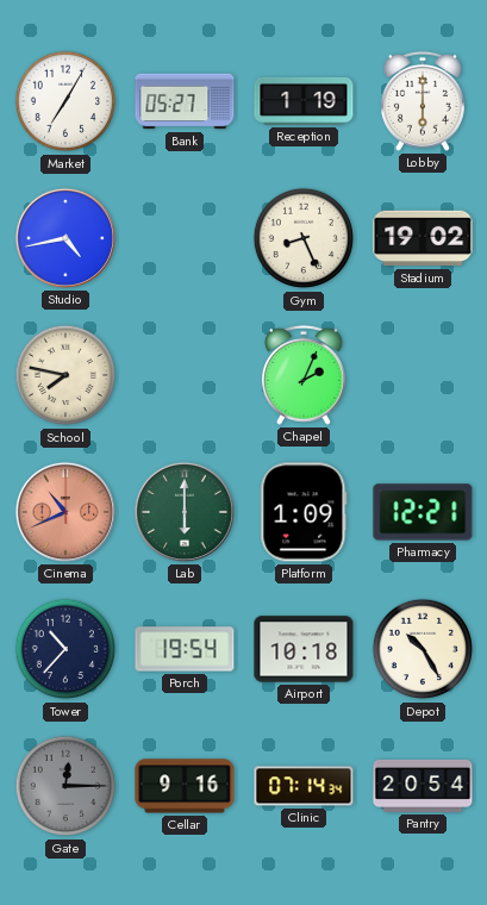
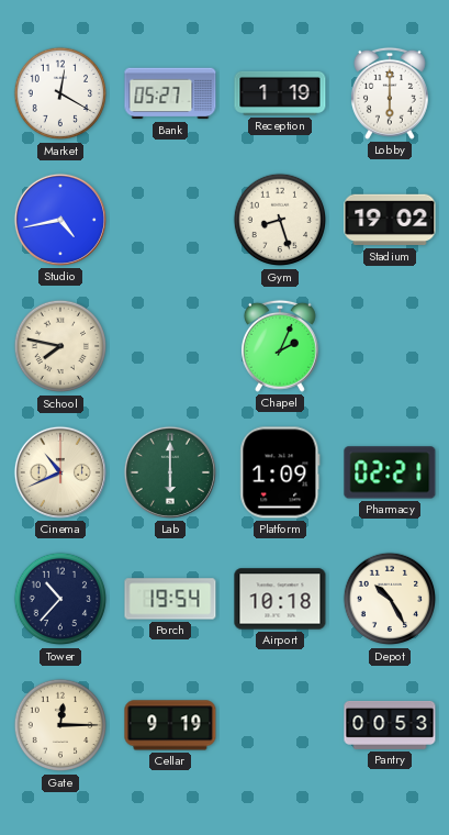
Market: 7:05 -> 12:20 (60, 93)
Gym: 8:26 -> 8:27 (280, 220)
Cinema dial: salmon -> cream (60, 472)
Pharmacy: 12:21 -> 02:21 (390, 472)
Gate dial: grey -> cream (60, 725)
Cellar: 9:16 -> 9:19 (170, 725)
Clinic: 07:14 -> none (304, 786)
Pantry: 20:54 -> 00:53 (390, 725)
